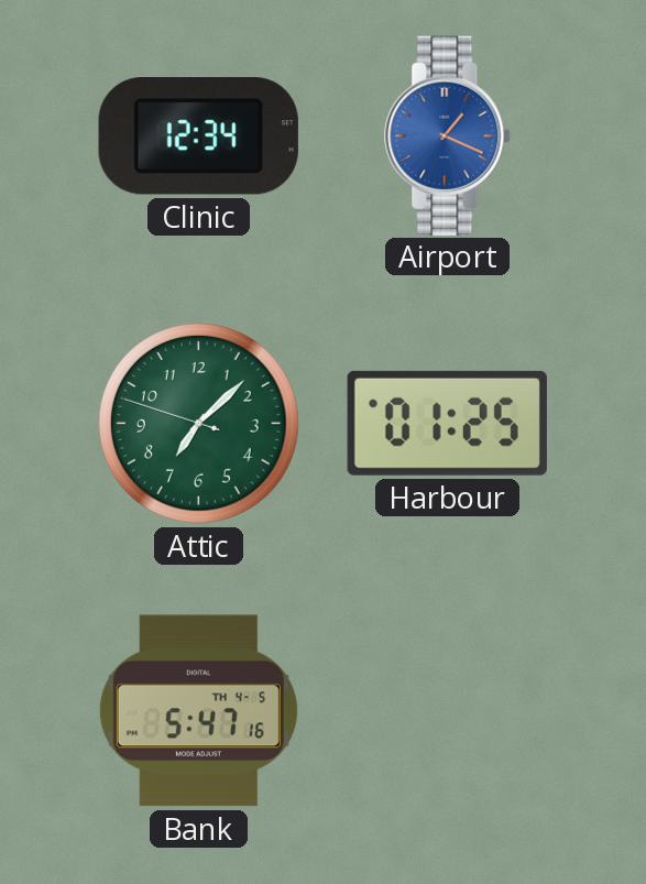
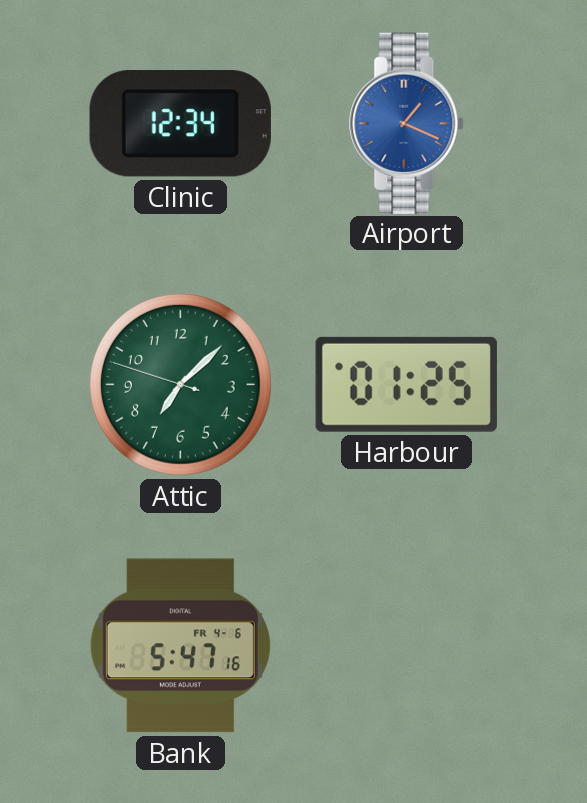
Bank date: TH 4-5 -> FR 4-6 (180, 646)
